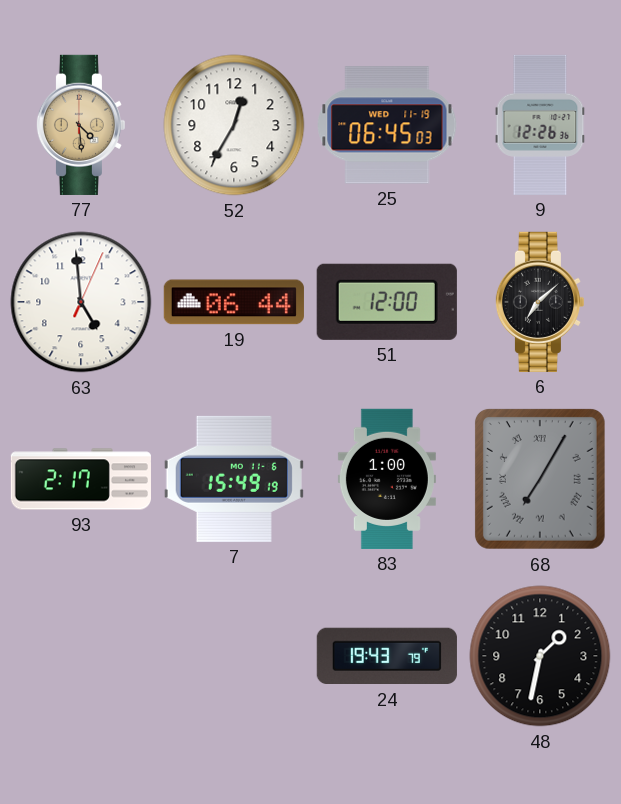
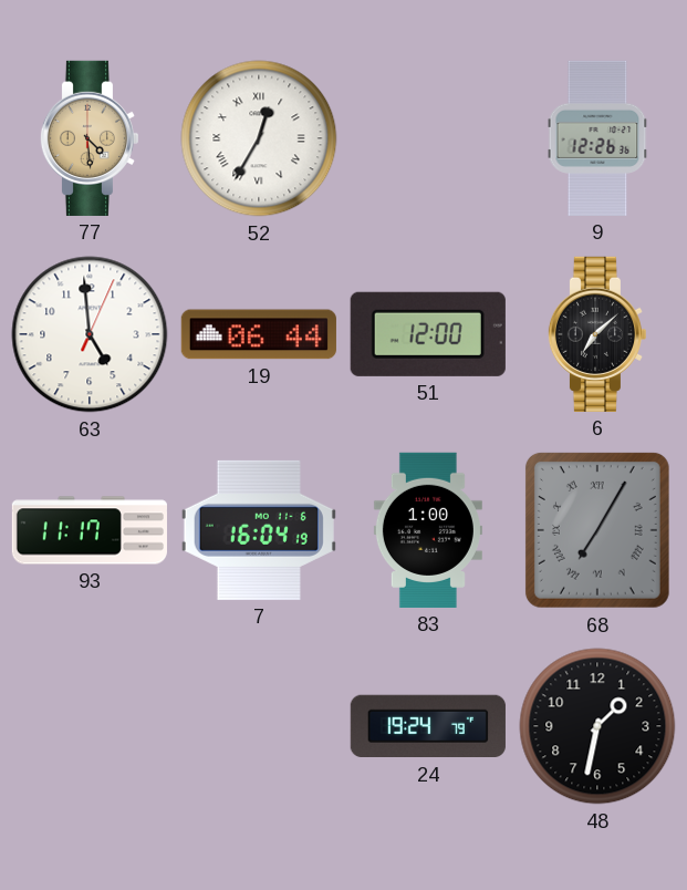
52 numerals: Arabic -> Roman (259, 138)
25: 06:45 -> none (387, 125)
93: 2:17 -> 11:17 (90, 530)
7: 15:49 -> 16:04 (259, 530)
24: 19:43 -> 19:24 (428, 726)
